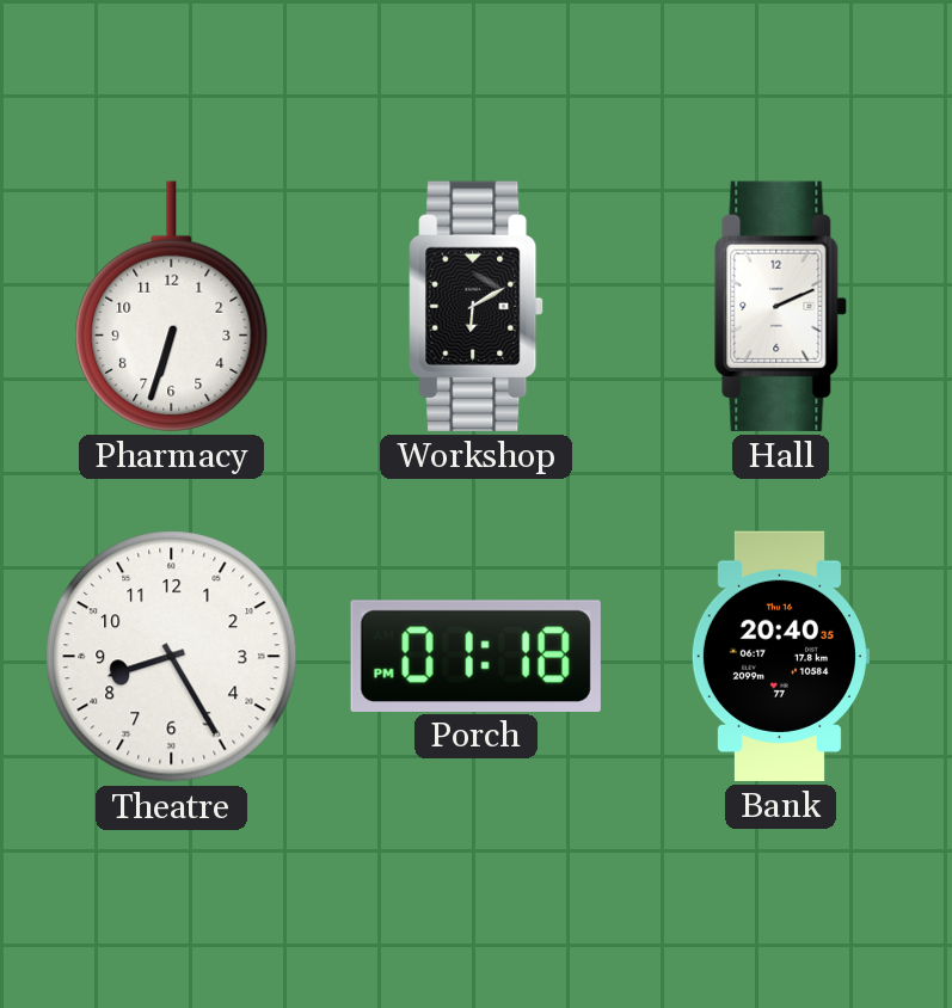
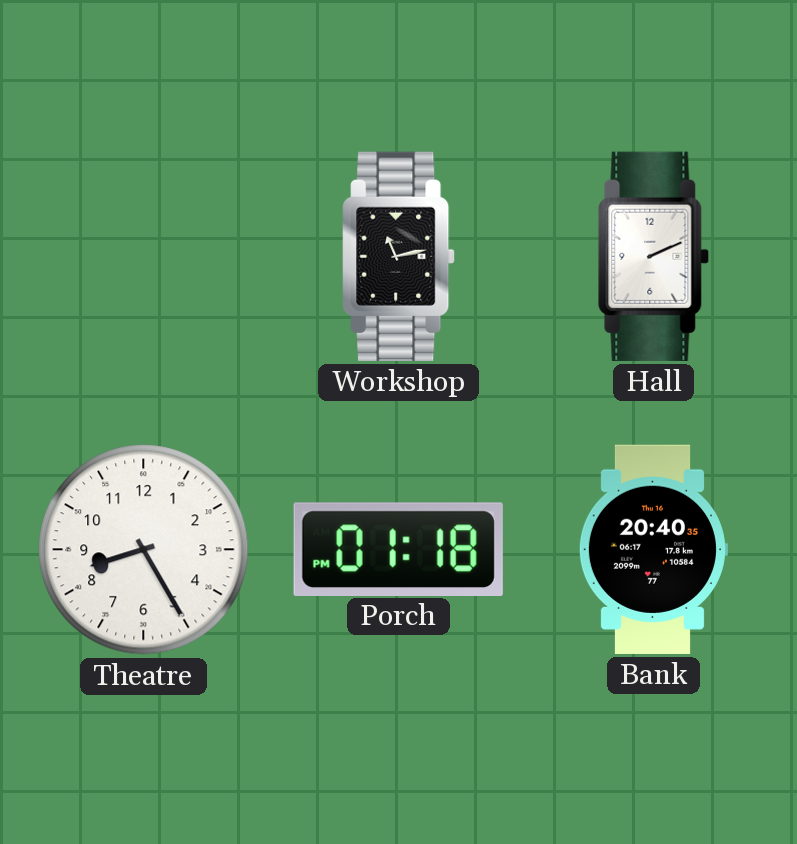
Pharmacy: 6:33 -> none (172, 306)
Workshop: 6:10 -> 11:13 (399, 256)
